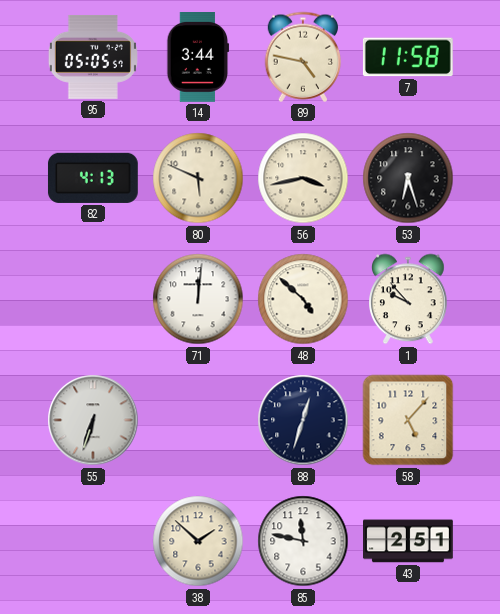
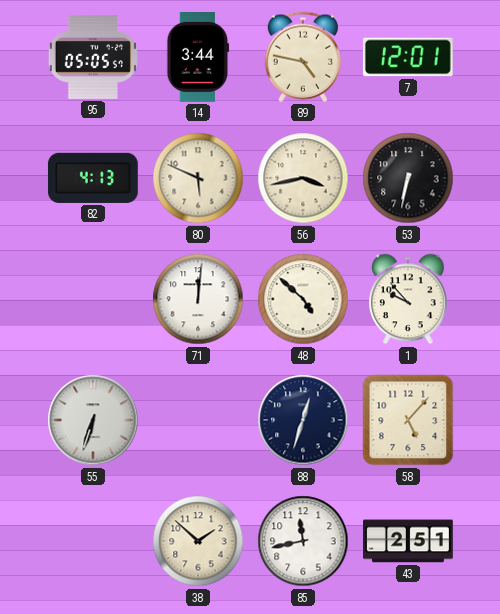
7: 11:58 -> 12:01 (408, 57)
53: 6:27 -> 6:32 (408, 178)
85: 11:47 -> 11:43 (303, 541)
